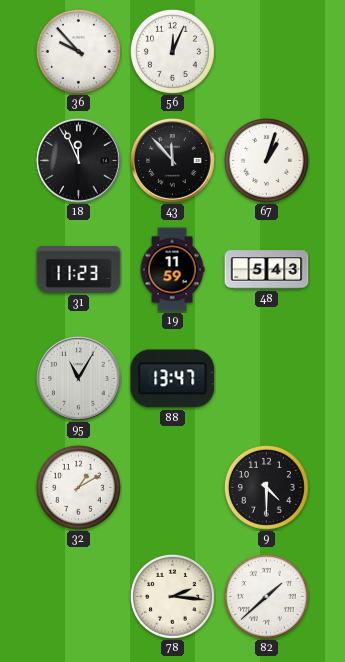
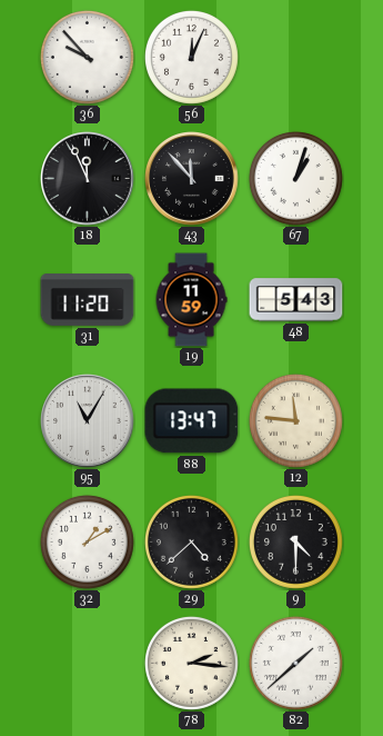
31: 11:23 -> 11:20 (88, 300)
12: none -> 11:46 (295, 420)
29: none -> 4:38 (191, 541)
